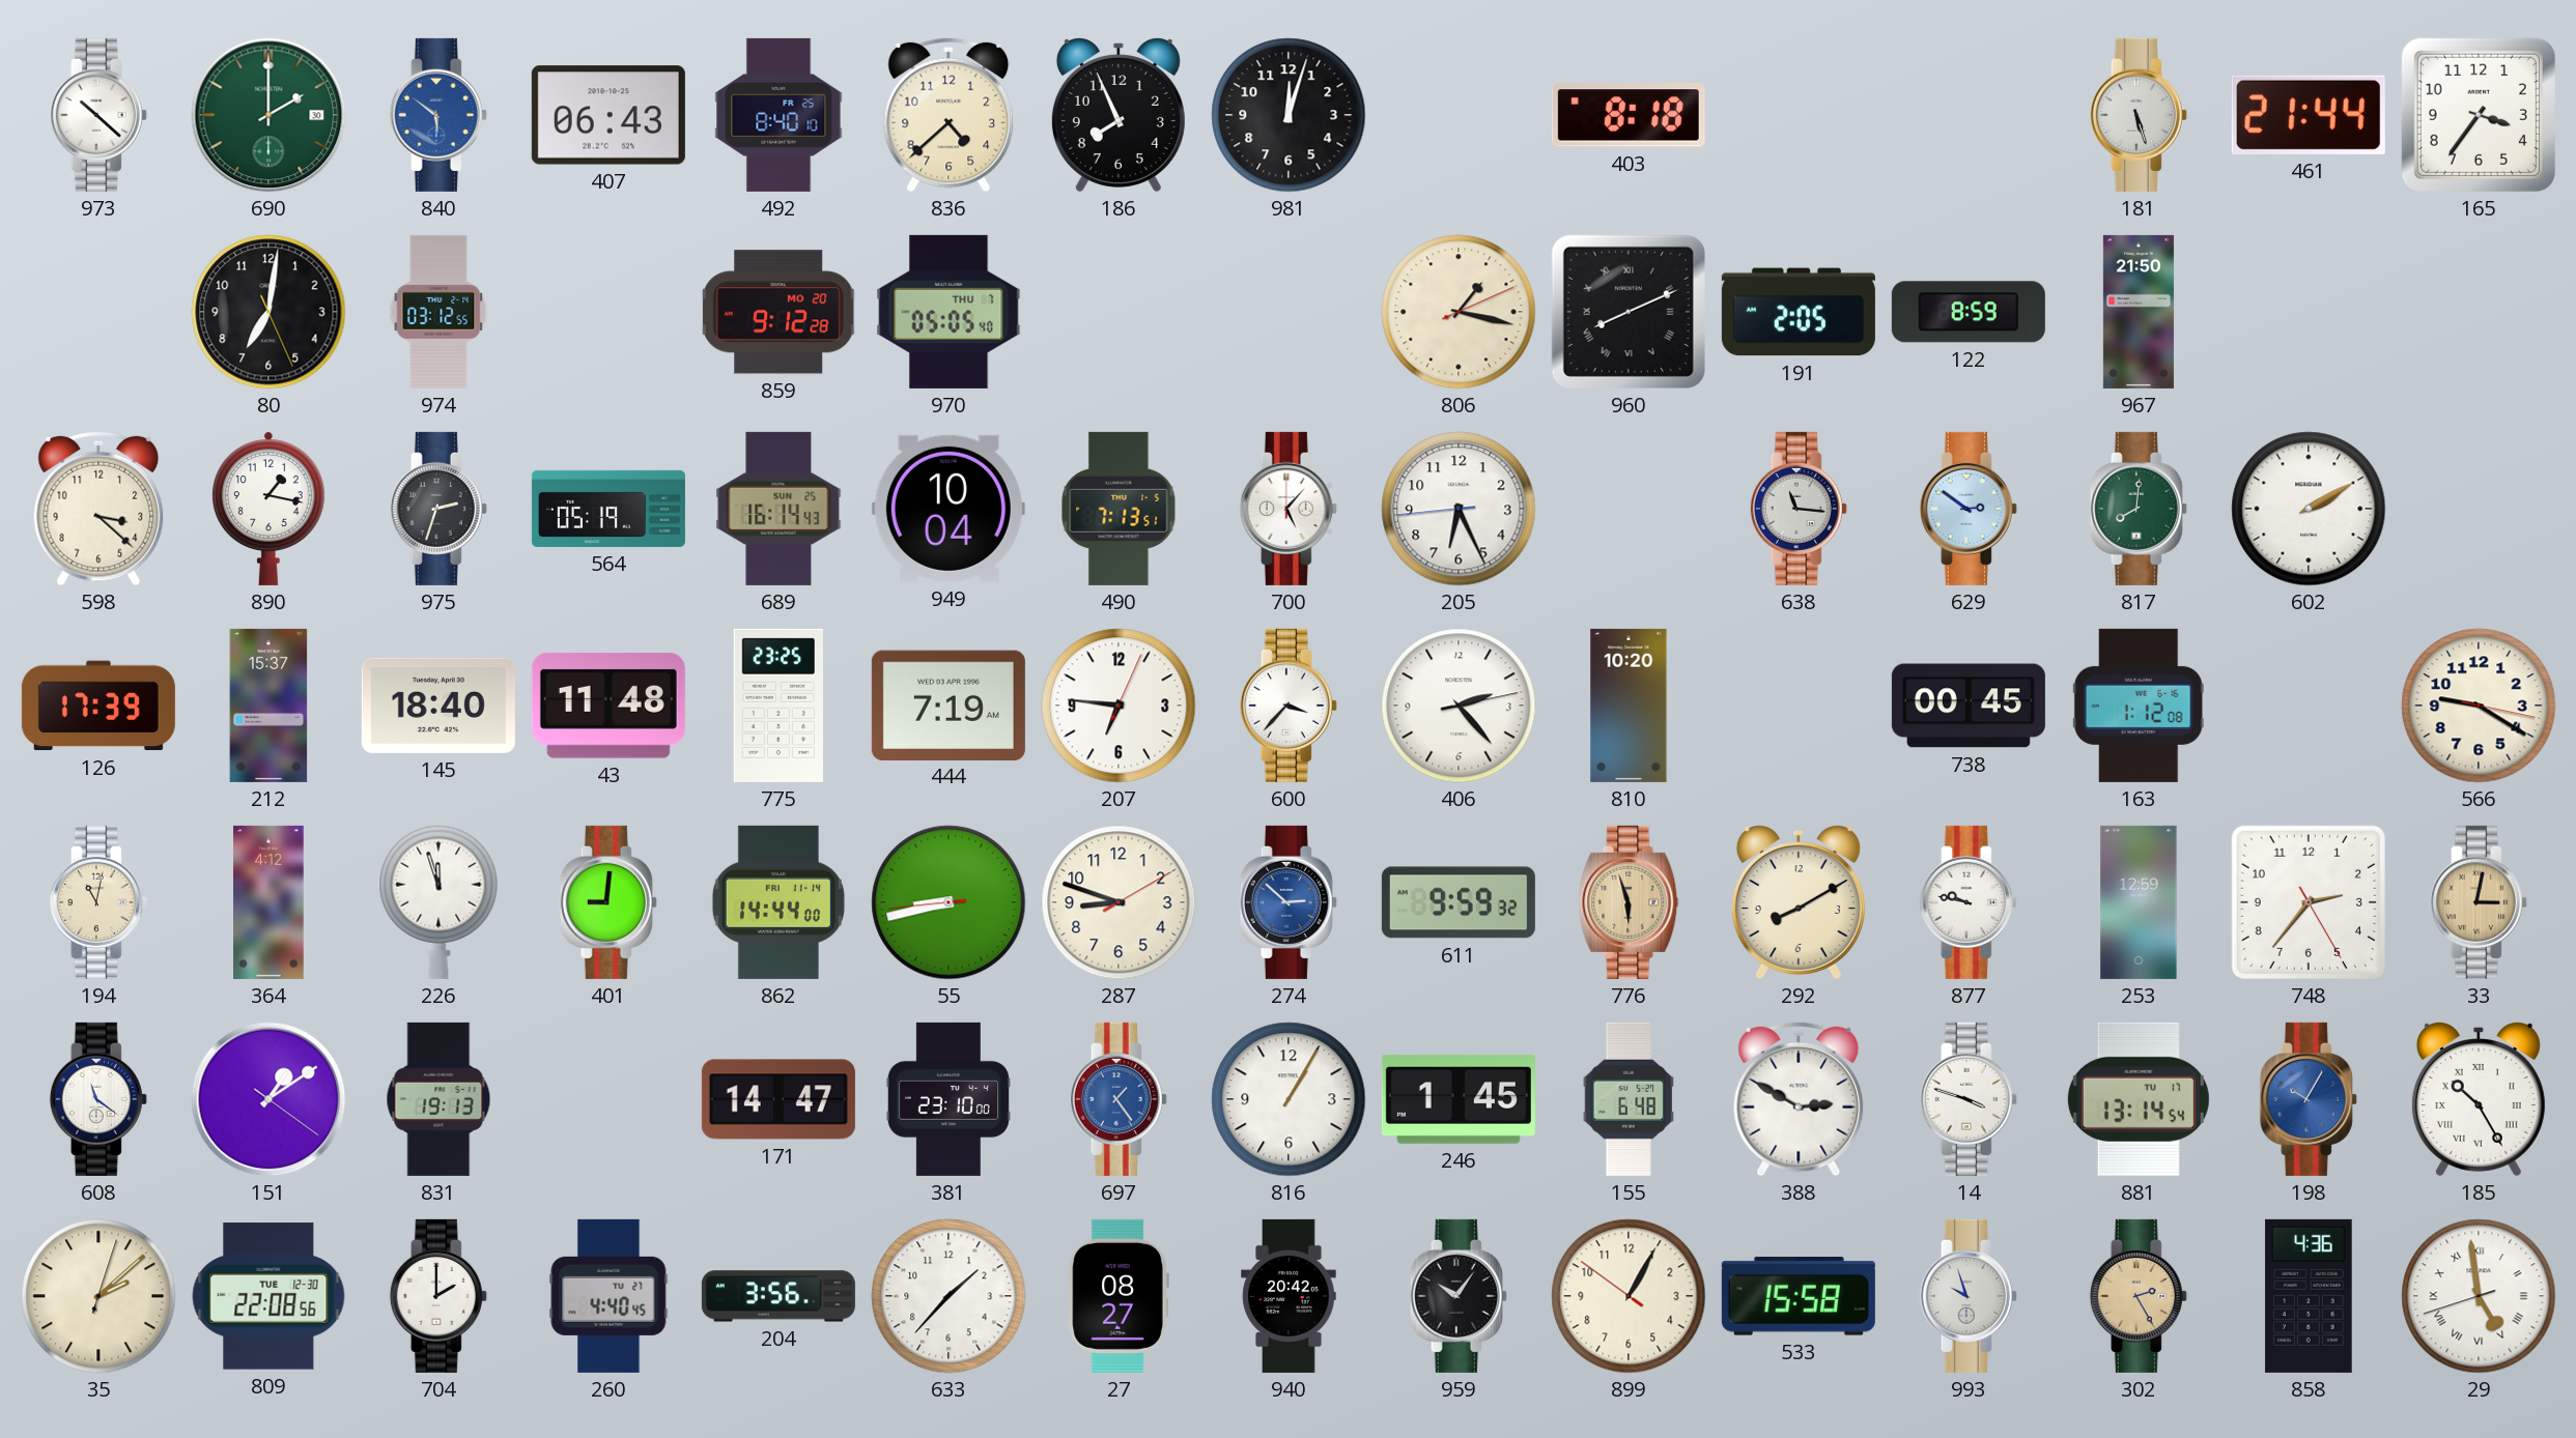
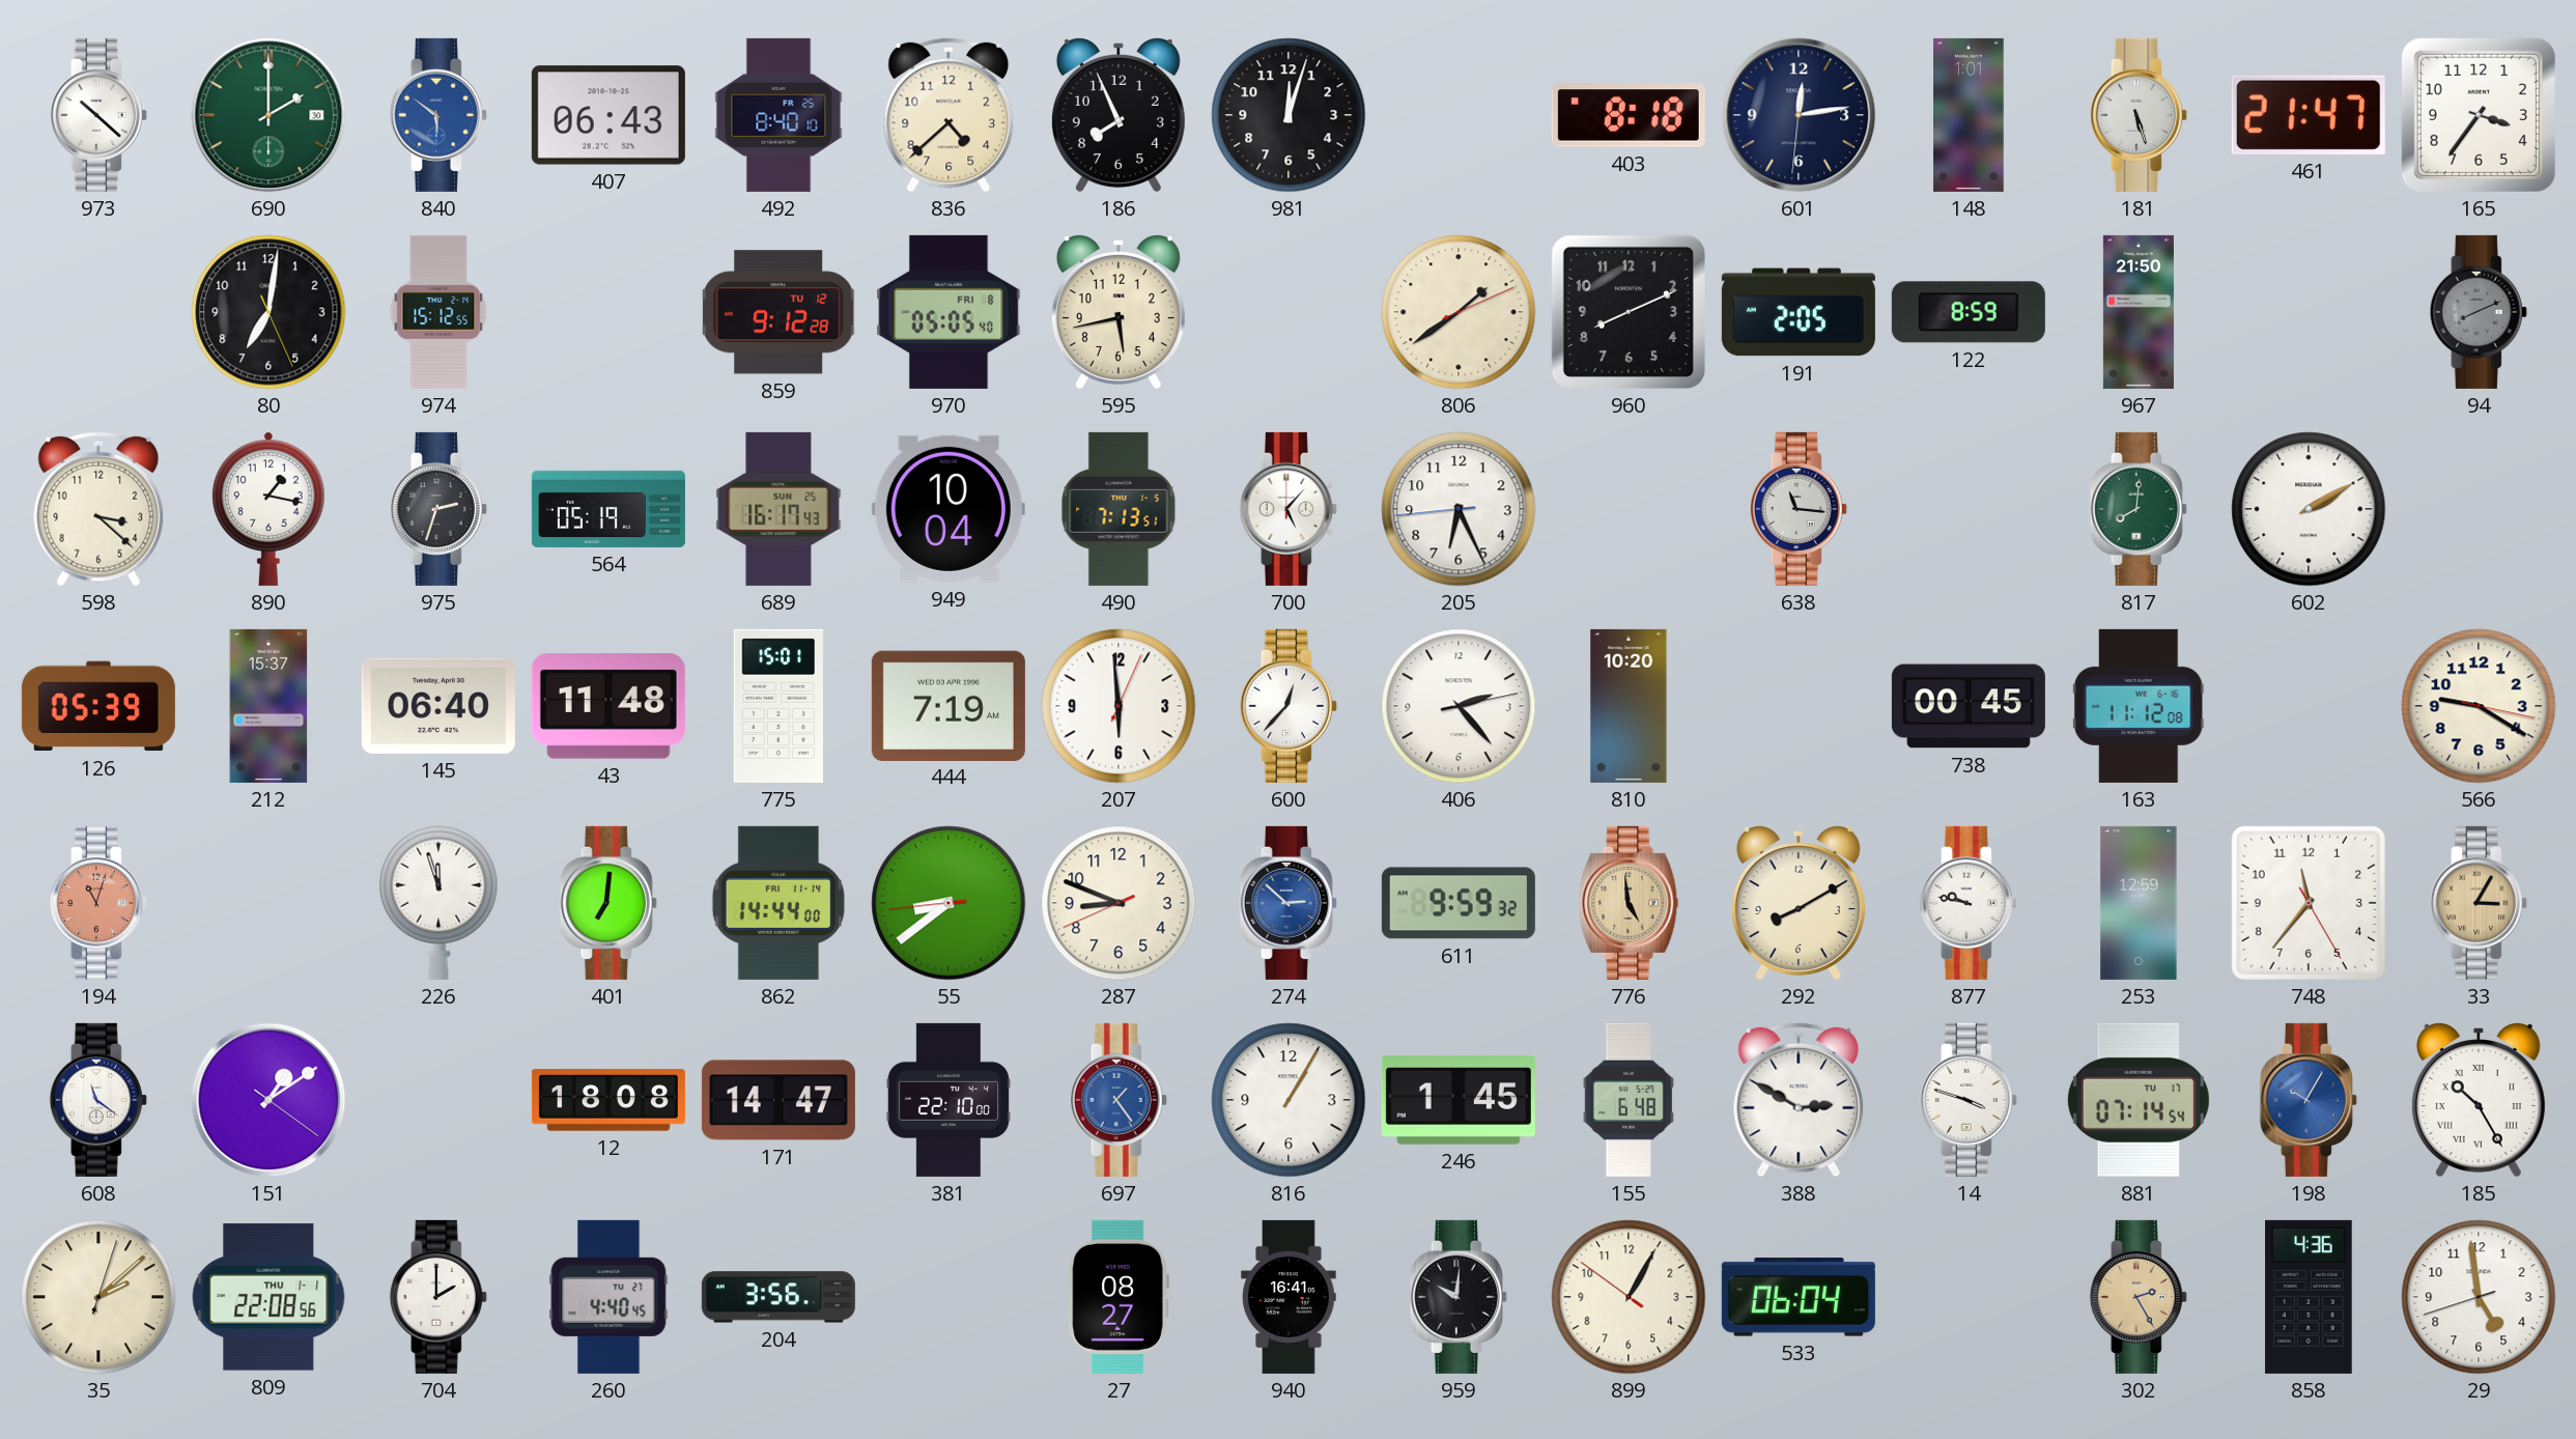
601: none -> 12:13 (1799, 115)
148: none -> 1:01 (1969, 115)
461: 21:44 -> 21:47 (2309, 115)
974: 03:12 -> 15:12 (438, 312)
859 date: MO 20 -> TU 12 (780, 312)
970 date: THU 7 -> FRI 8 (949, 312)
595: none -> 5:43 (1119, 312)
806: 1:17 -> 1:39 (1459, 312)
960 numerals: Roman -> Arabic (1629, 312)
94: none -> 8:11 (2479, 312)
689: 16:14 -> 16:17 (779, 509)
629: 2:51 -> none (1969, 509)
126: 17:39 -> 05:39 (98, 706)
145: 18:40 -> 06:40 (438, 706)
775: 23:25 -> 15:01 (779, 706)
207: 6:46 -> 5:59 (1119, 706)
600: 3:37 -> 12:37 (1289, 706)
163: 1:12 -> 11:12 (2139, 706)
194: 11:02 -> 11:03 (98, 903)
194 dial: cream -> salmon (98, 903)
364: 4:12 -> none (268, 902)
401: 9:01 -> 7:01 (608, 903)
55: 8:42 -> 8:38 (949, 903)
287: 8:48:10 -> 8:48:41 (1119, 903)
776: 5:57 -> 4:59 (1629, 903)
748: 2:36 -> 11:36 (2309, 903)
33: 3:02 -> 3:05 (2479, 903)
831: 19:13 -> none (438, 1099)
12: none -> 18:08 (608, 1100)
381: 23:10 -> 22:10 (949, 1100)
881: 13:14 -> 07:14 (2139, 1100)
809 date: TUE 12-30 -> THU 1-1 (268, 1297)
633: 1:37 -> none (949, 1296)
940: 20:42 -> 16:41 (1289, 1297)
959: 10:06 -> 10:01 (1459, 1297)
533: 15:58 -> 06:04 (1799, 1297)
993: 9:57 -> none (1969, 1296)
29 numerals: Roman -> Arabic (2479, 1297)
